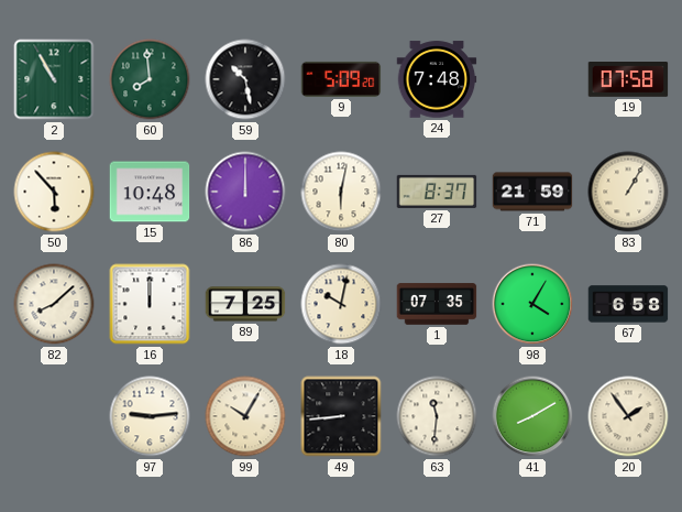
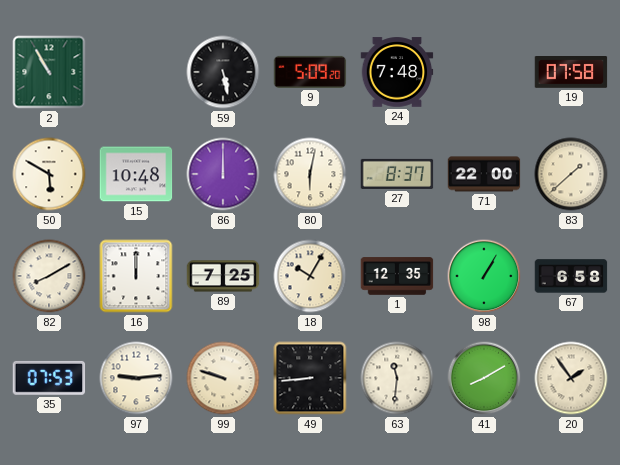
60: 7:59 -> none (150, 79)
59: 10:28 -> 5:28 (223, 72)
50: 5:53 -> 5:50 (49, 174)
71: 21:59 -> 22:00 (484, 174)
83: 1:05 -> 1:38 (571, 174)
82: 8:08 -> 8:10 (49, 276)
18: 10:02 -> 10:05 (310, 276)
1: 07:35 -> 12:35 (397, 276)
98: 4:05 -> 1:05 (484, 276)
35: none -> 07:53 (49, 378)
99: 10:05 -> 9:48 (223, 378)
